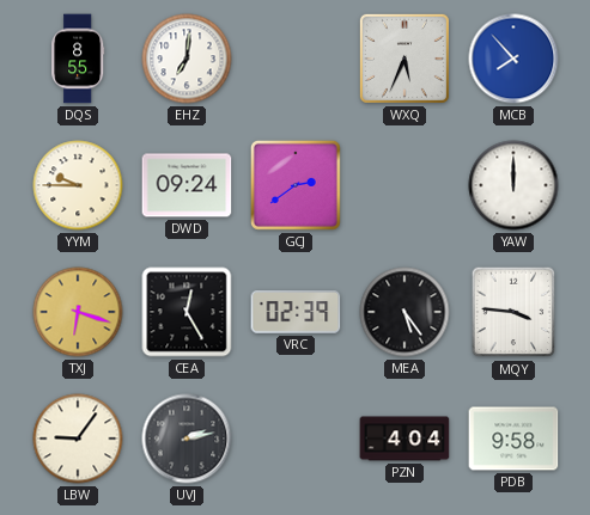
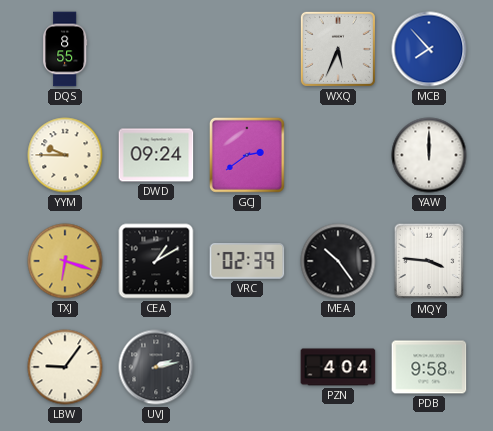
EHZ: 7:01 -> none (187, 59)
CEA: 12:25 -> 1:10 (156, 261)
MEA: 5:24 -> 10:24 (338, 261)
